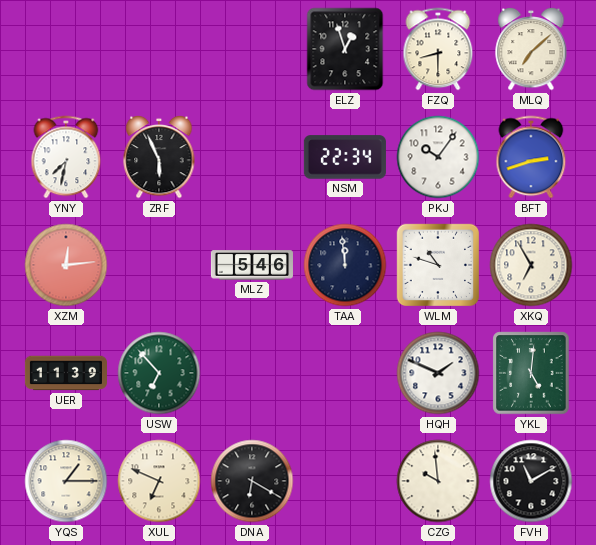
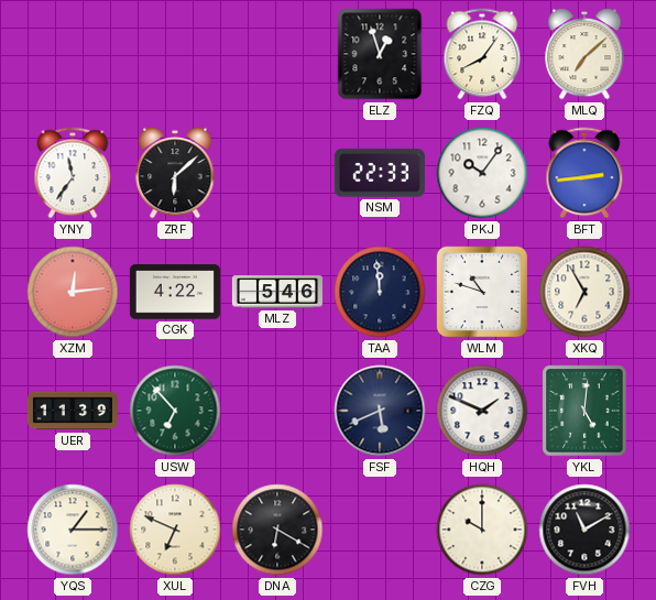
FZQ: 8:30 -> 8:06 (482, 54)
YNY: 7:32 -> 11:36 (73, 173)
ZRF: 5:56 -> 6:08 (175, 173)
NSM: 22:34 -> 22:33 (380, 173)
BFT: 2:42 -> 2:44 (584, 173)
CGK: none -> 4:22 (175, 292)
FSF: none -> 5:41 (380, 411)
CZG: 9:59 -> 10:00 (482, 530)
